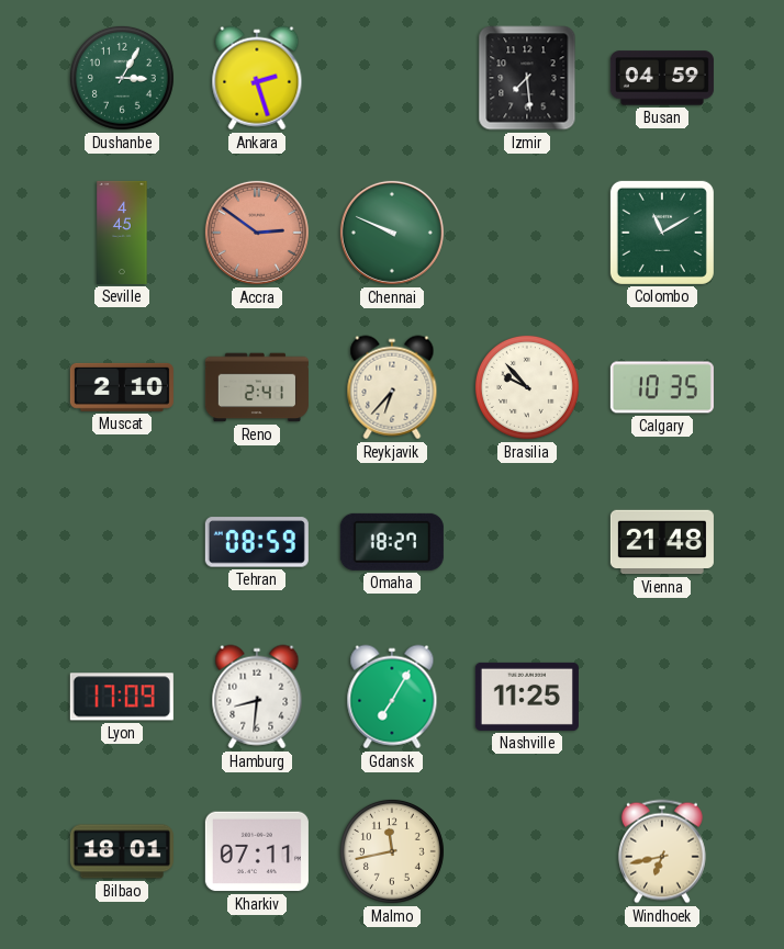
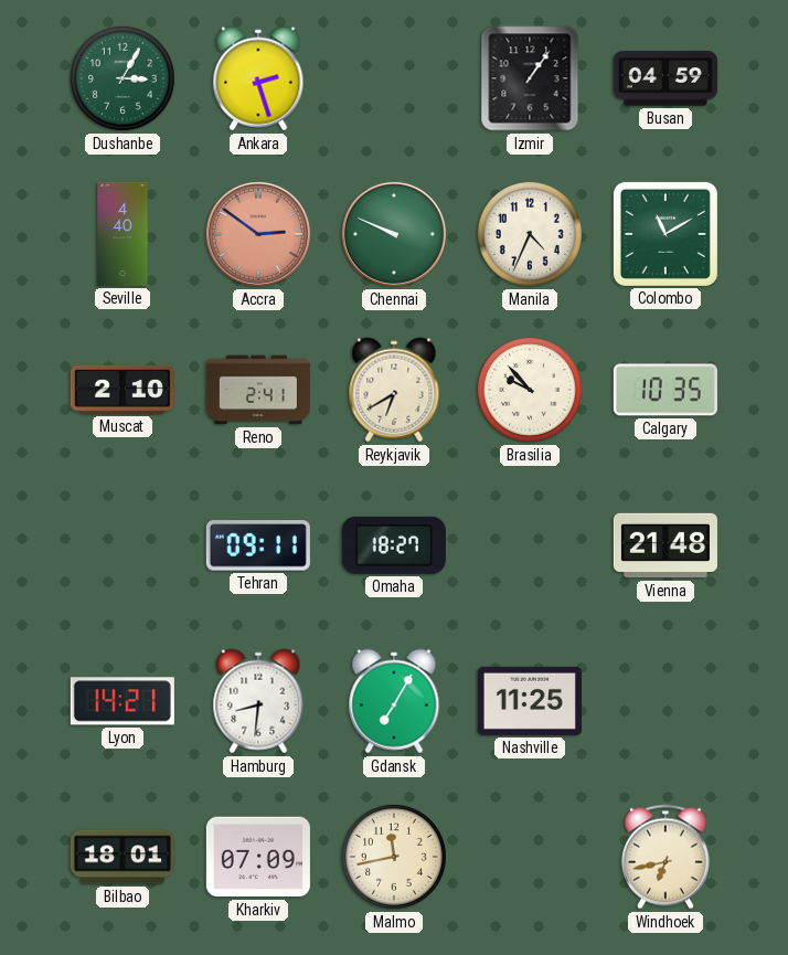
Izmir: 7:29 -> 1:06 (530, 78)
Seville: 4:45 -> 4:40 (123, 234)
Manila: none -> 4:34 (530, 234)
Reykjavik: 6:37 -> 6:40 (394, 390)
Tehran: 08:59 -> 09:11 (258, 545)
Lyon: 17:09 -> 14:21 (123, 701)
Kharkiv: 07:11 -> 07:09 (258, 857)
